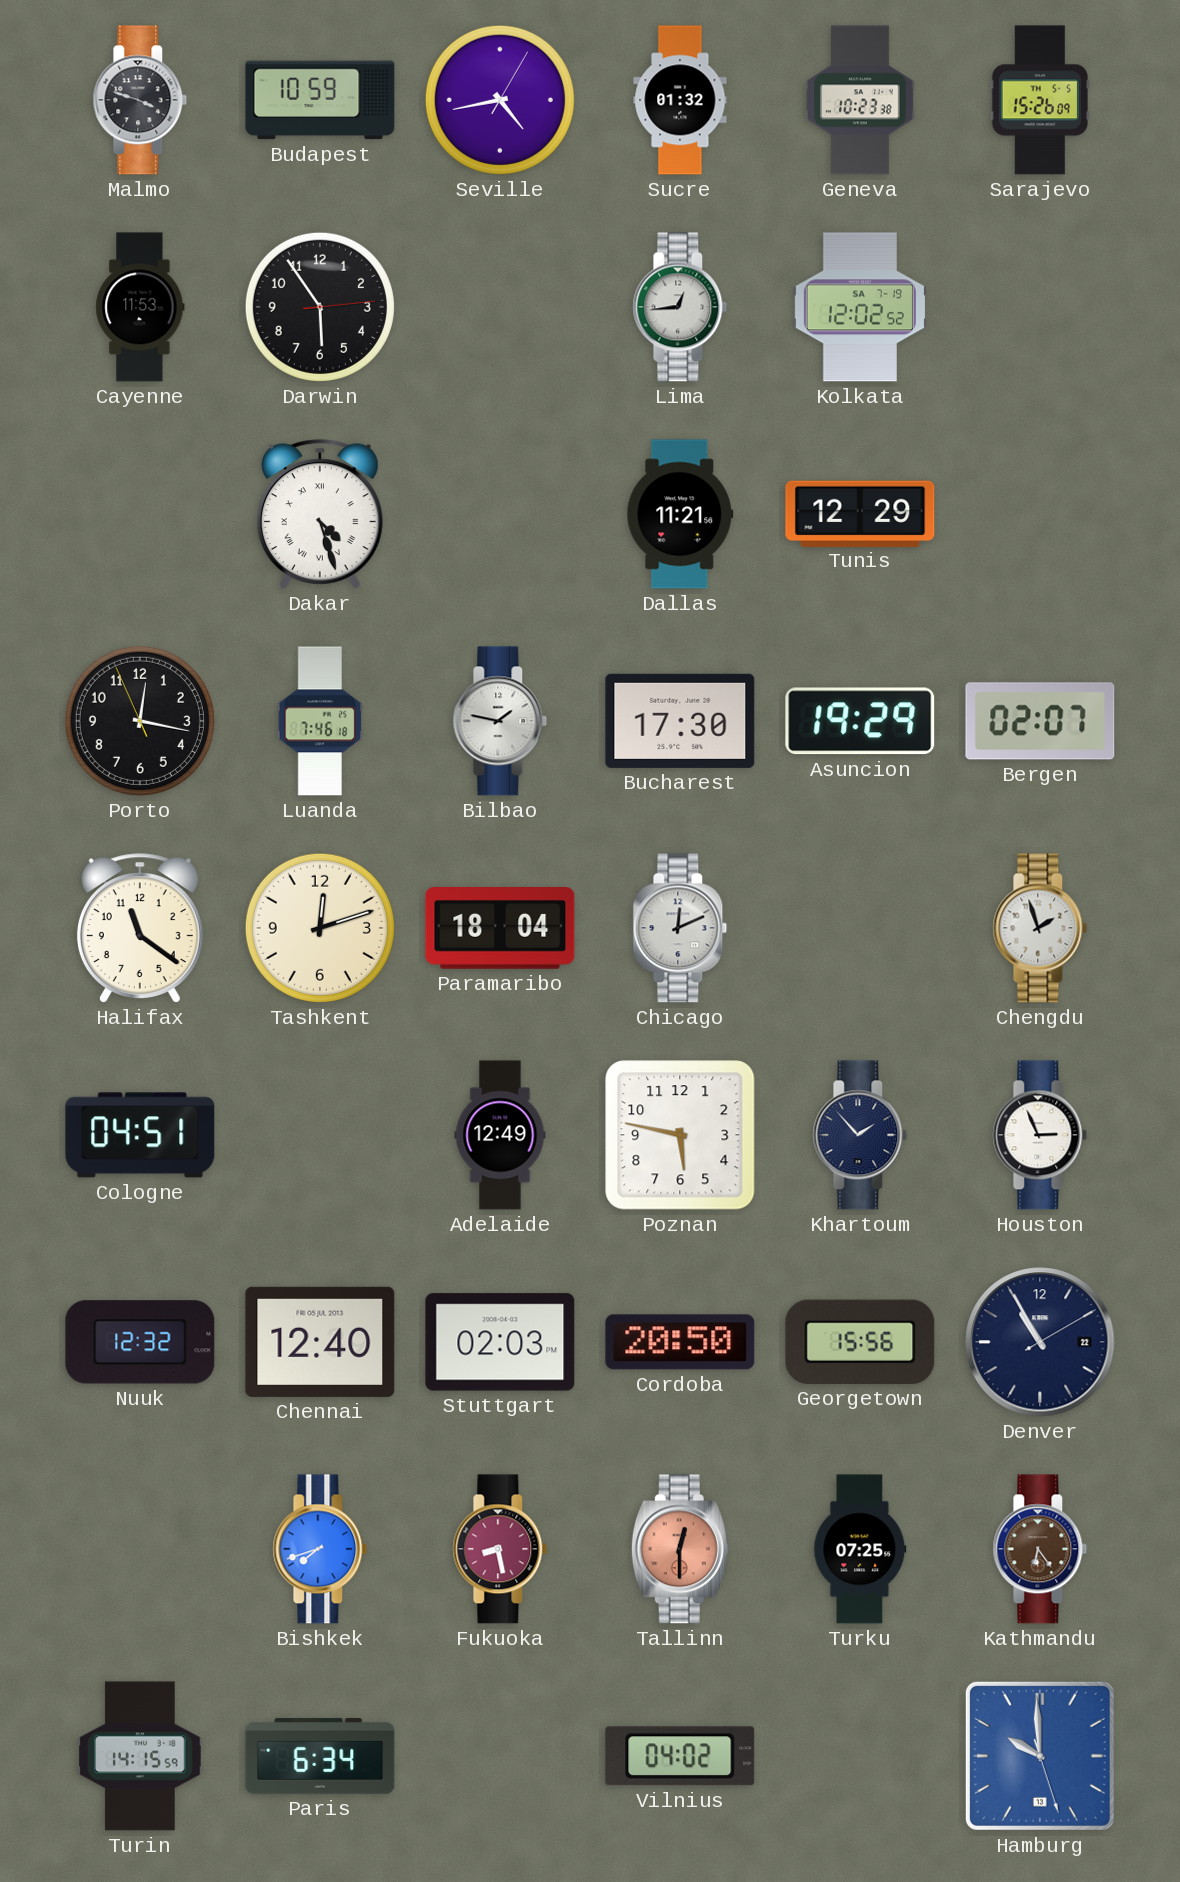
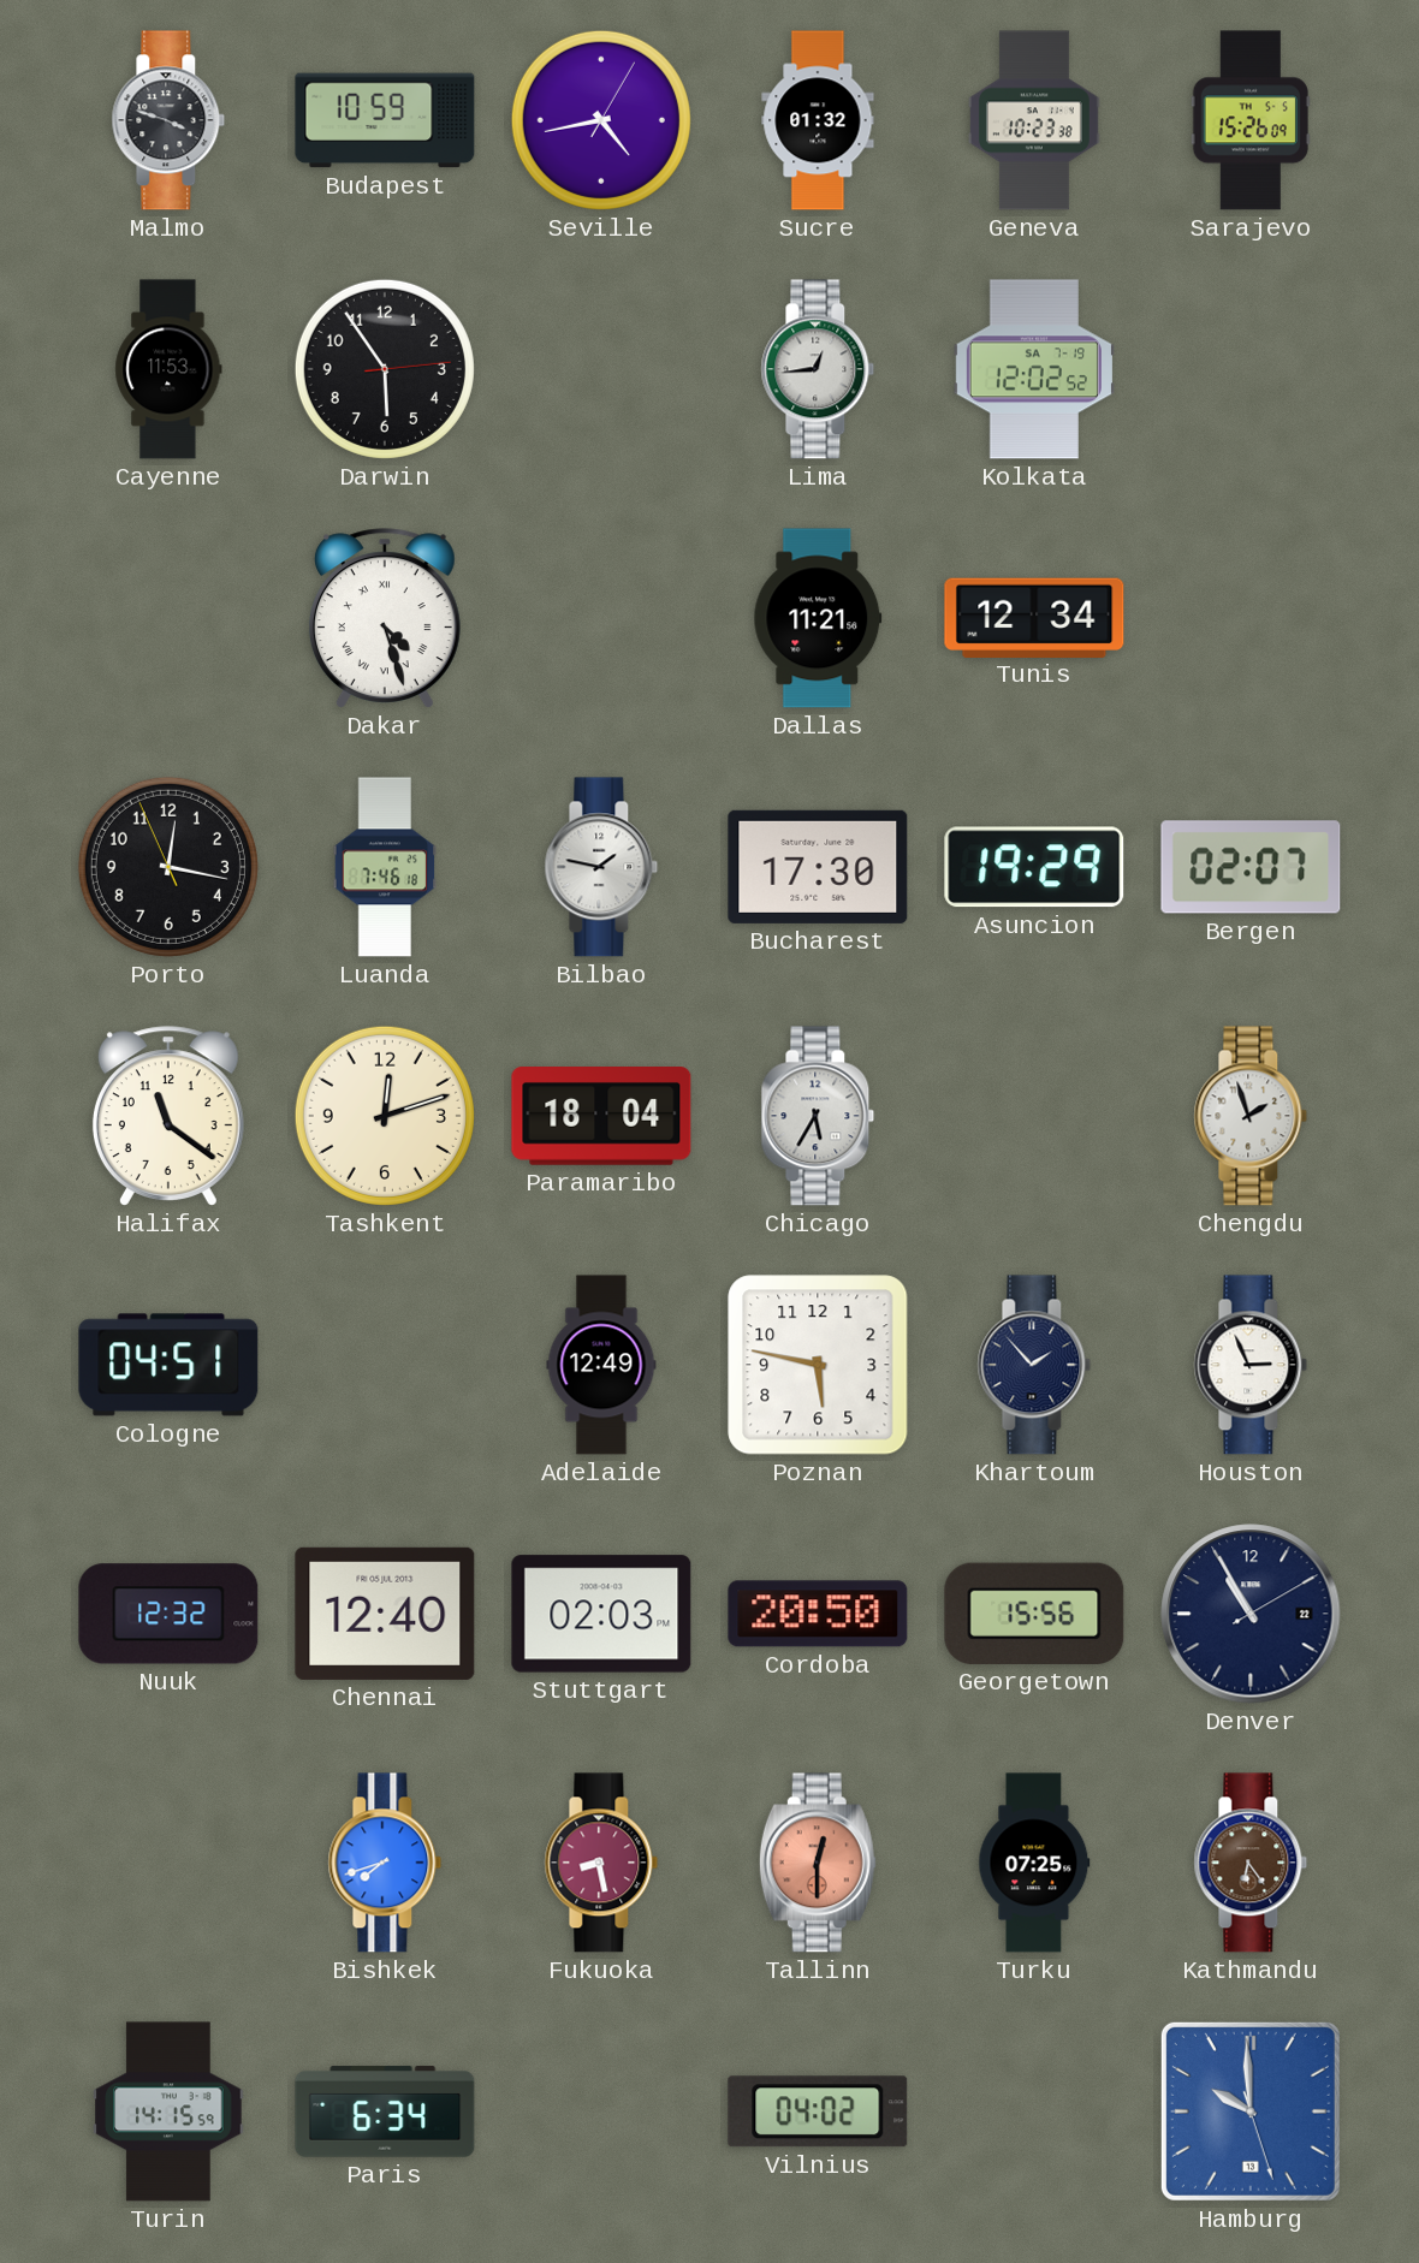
Tunis: 12:29 -> 12:34 (1034, 617)
Chicago: 12:11 -> 5:35 (818, 1116)
